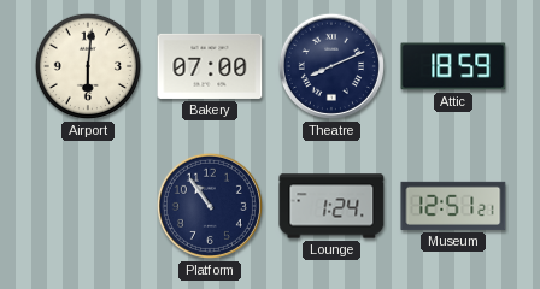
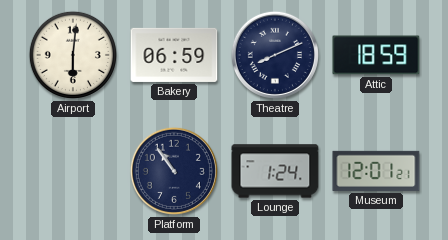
Bakery: 07:00 -> 06:59 (174, 55)
Museum: 12:51 -> 12:01 (376, 171)
